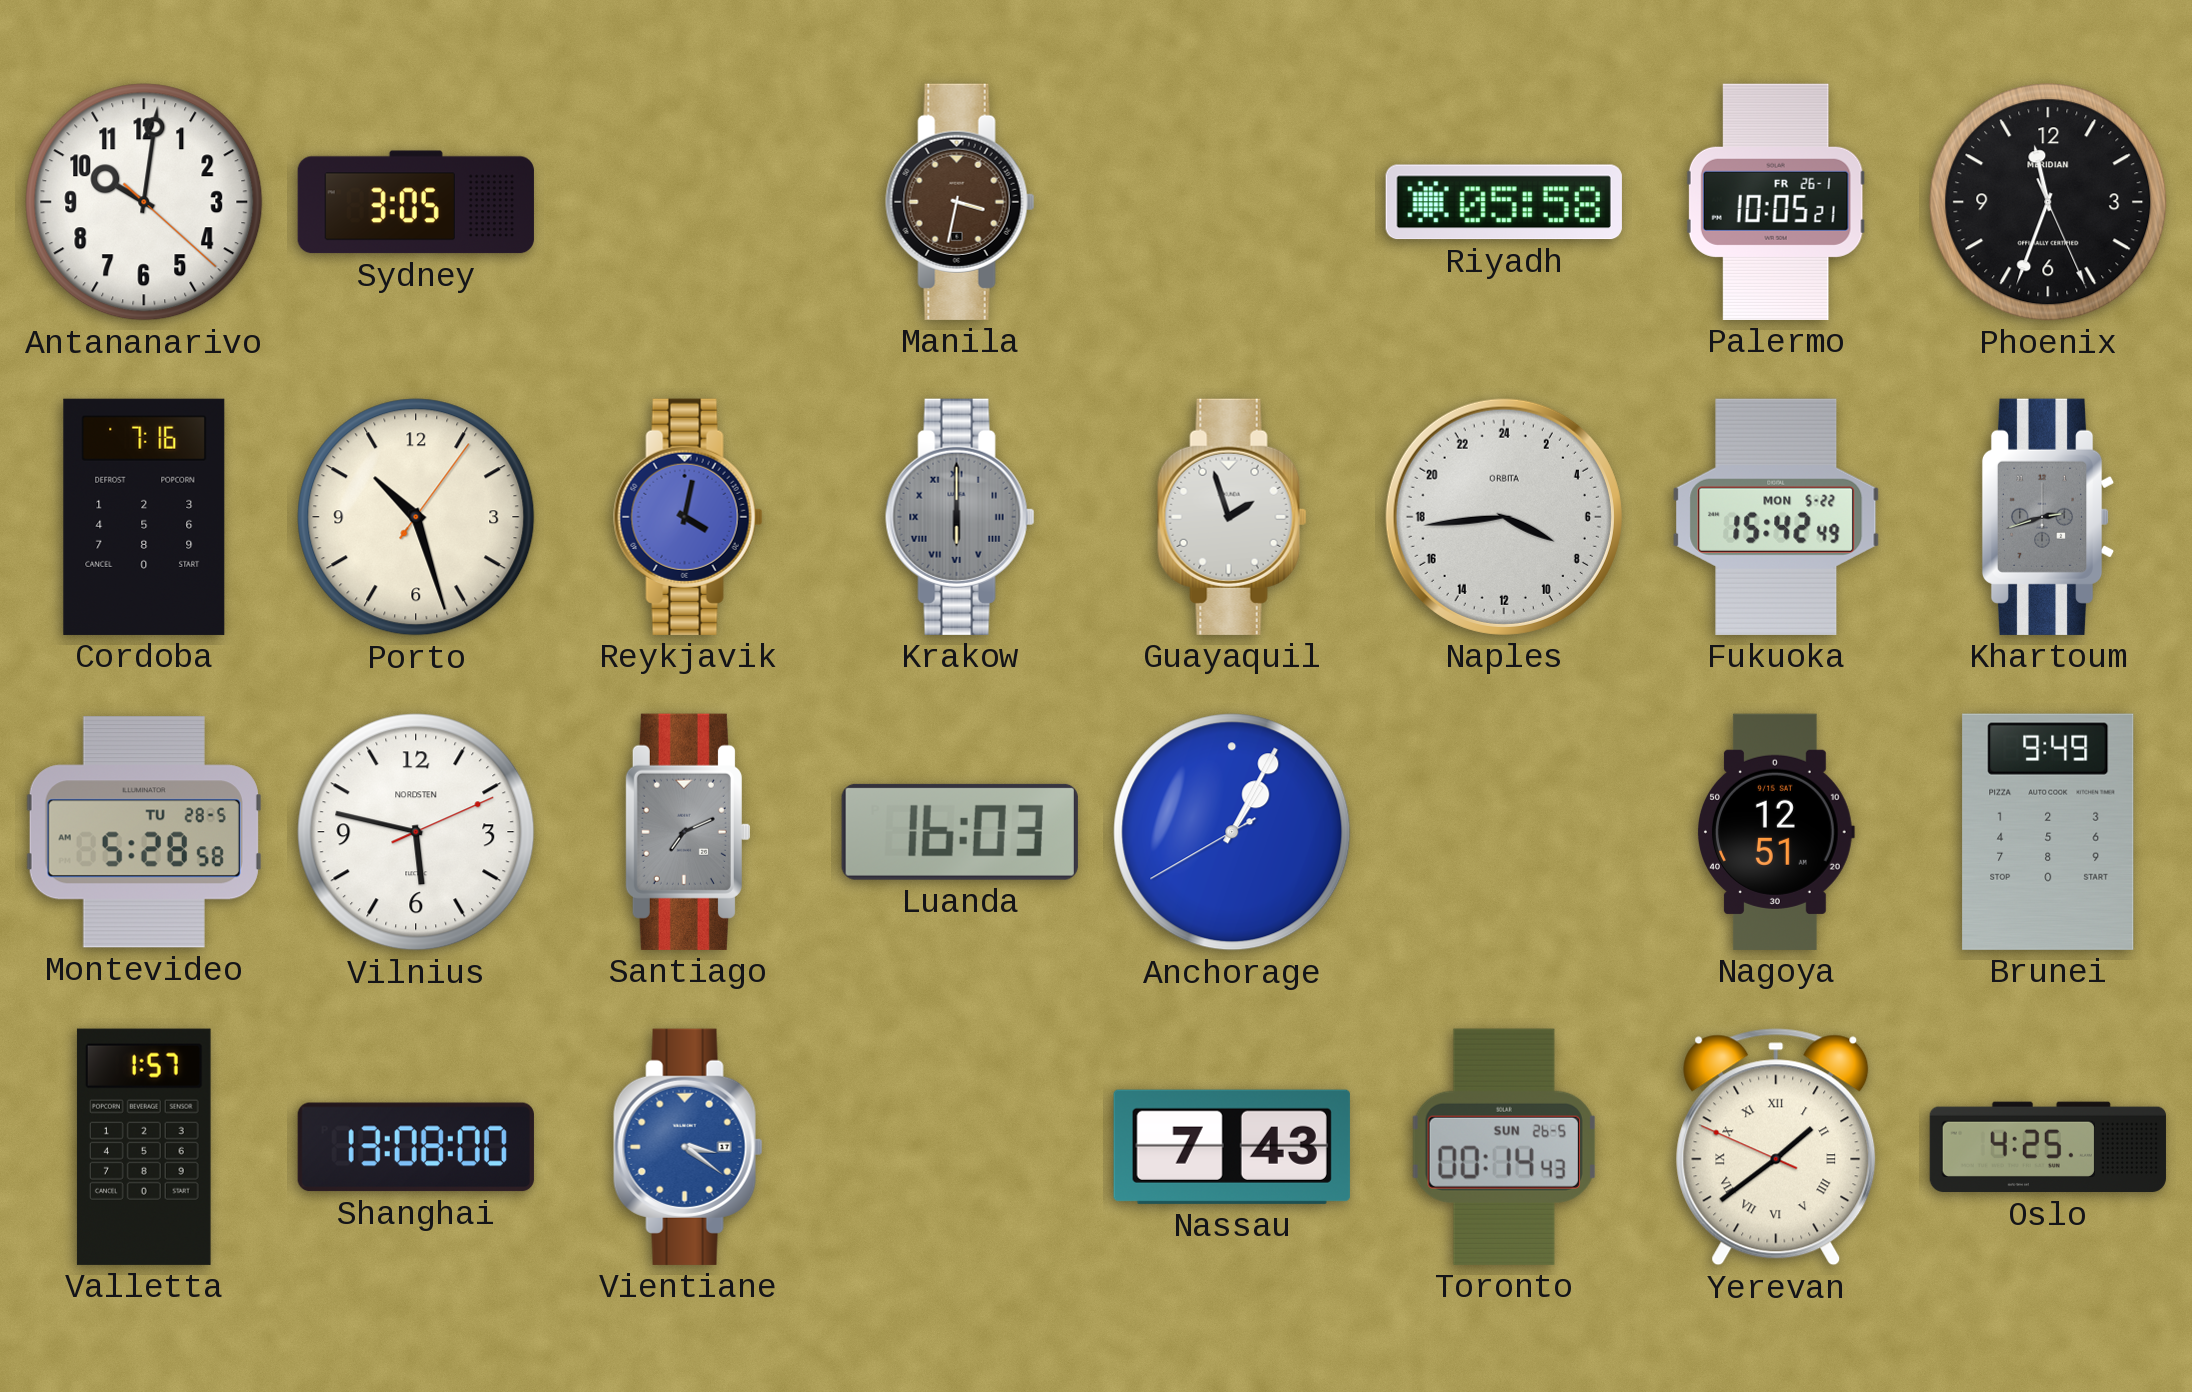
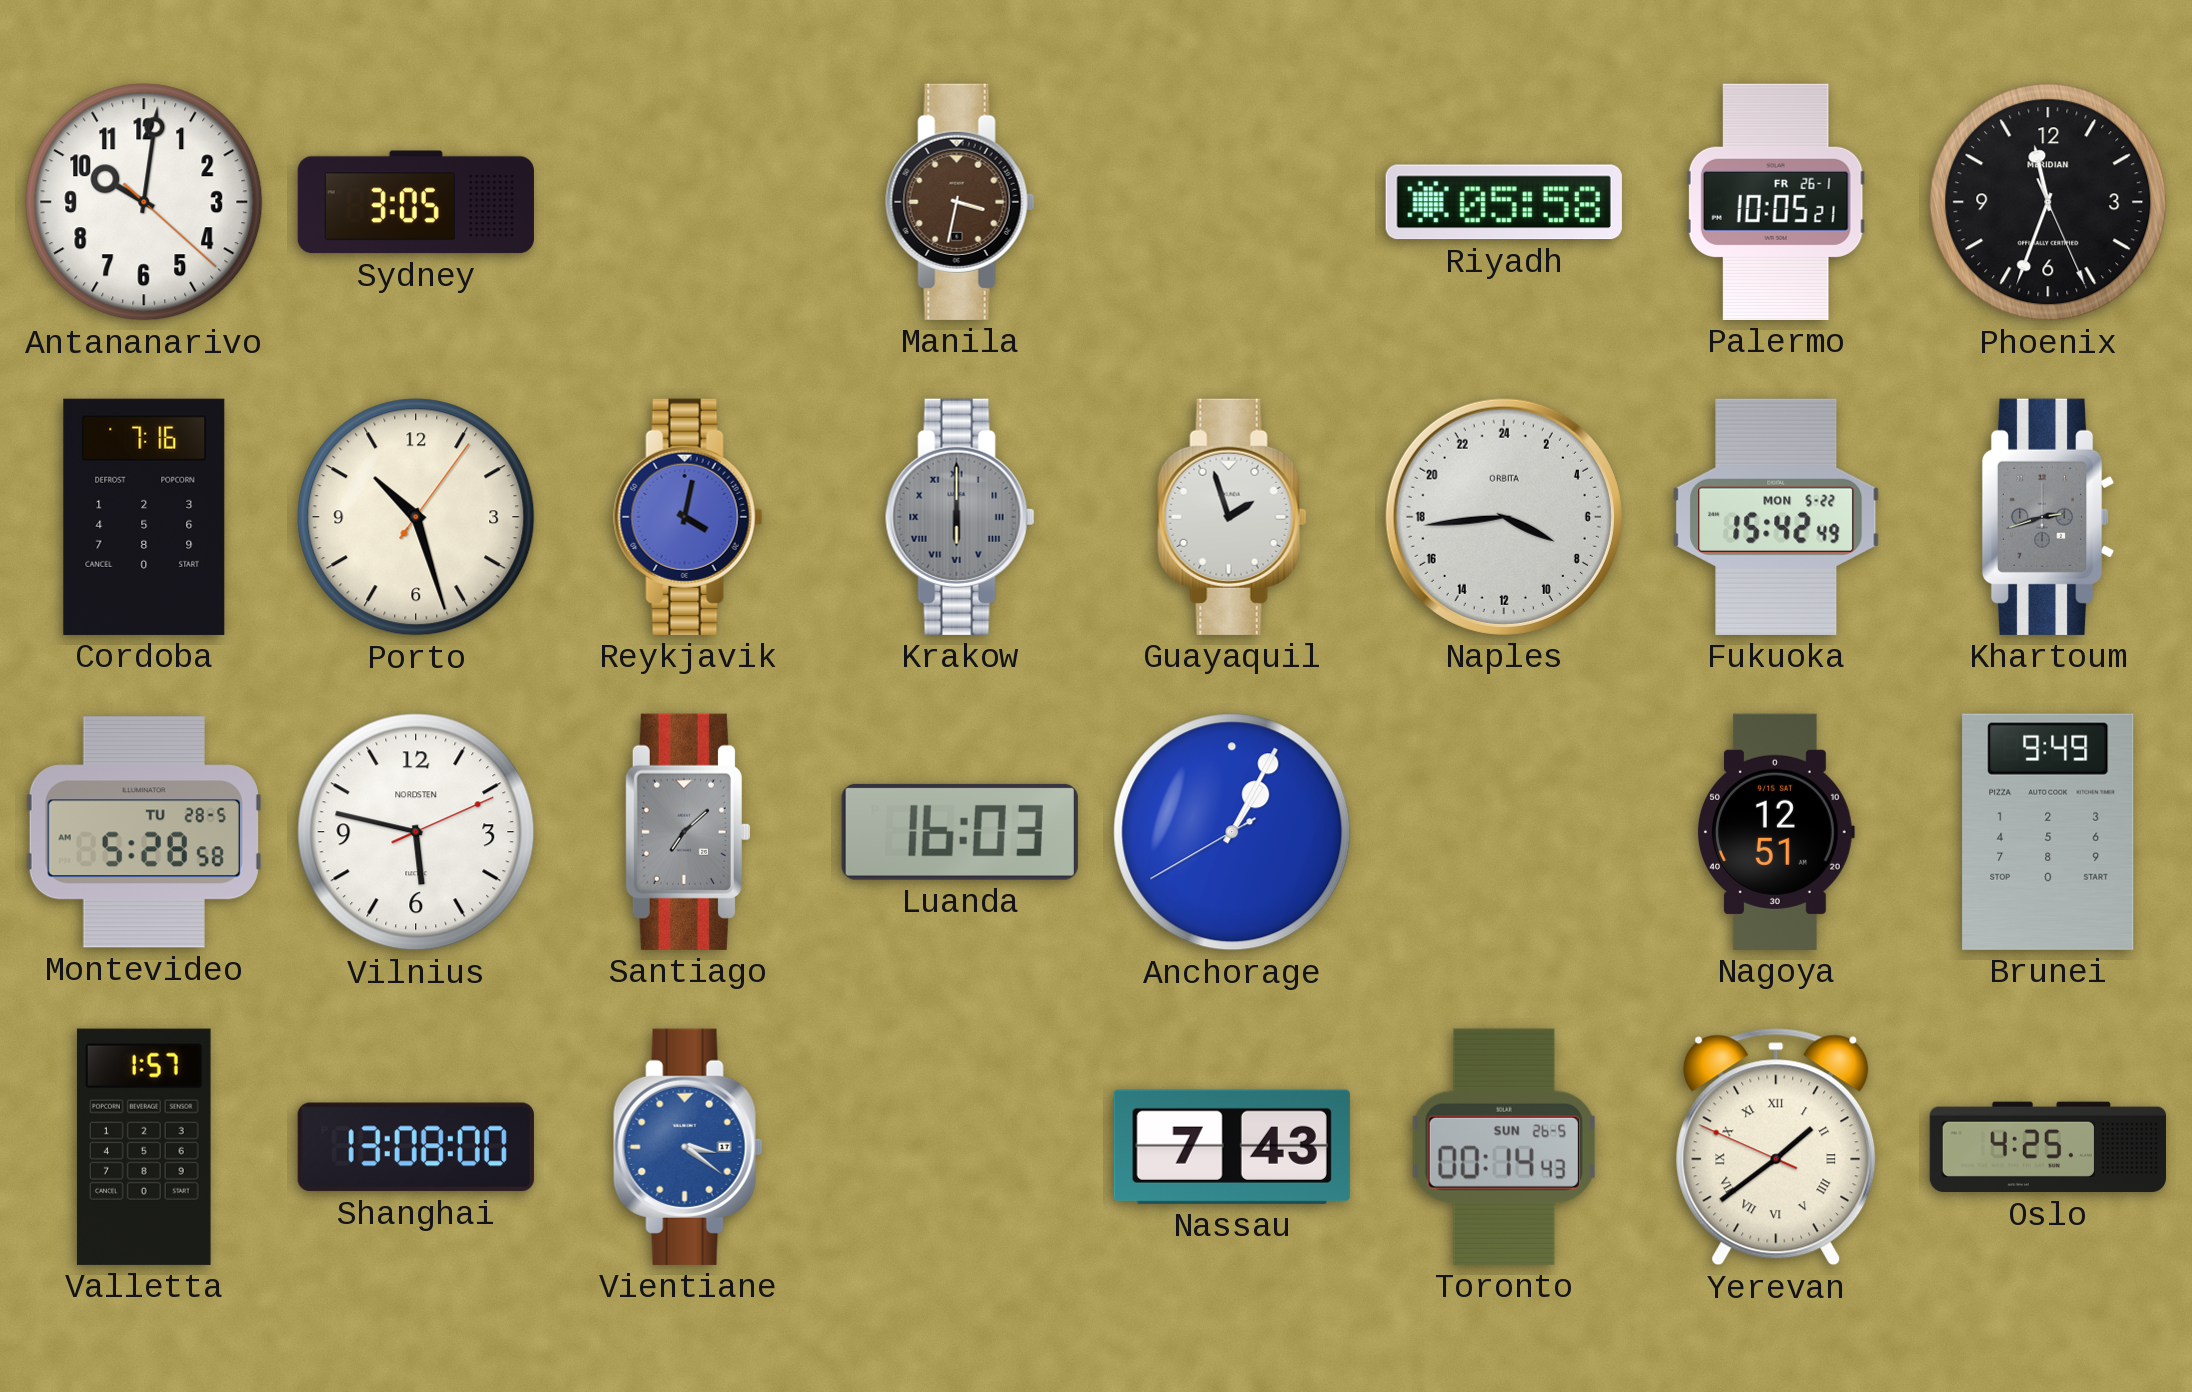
Santiago: 7:11 -> 7:08 (687, 832)
